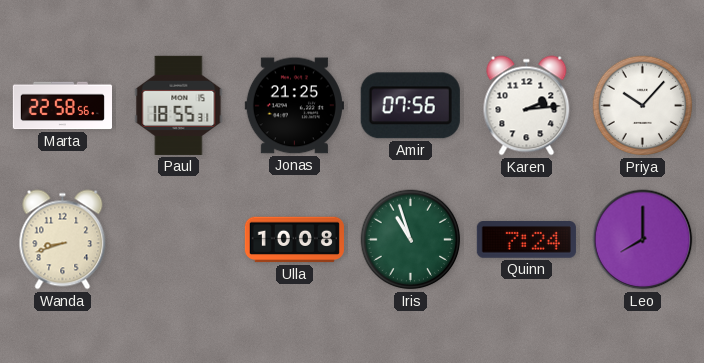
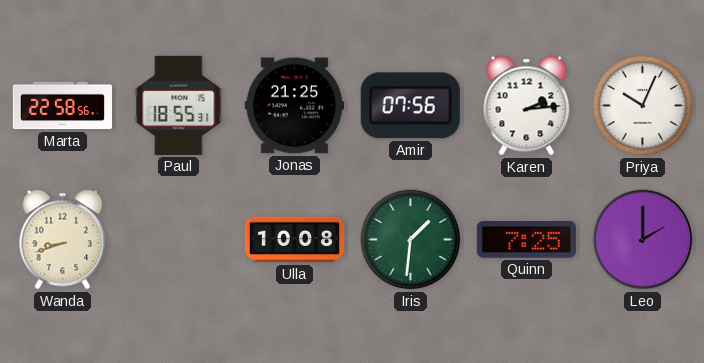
Priya: 10:07 -> 10:04 (643, 106)
Iris: 10:57 -> 1:31 (411, 240)
Quinn: 7:24 -> 7:25 (526, 240)
Leo: 8:00 -> 2:00 (643, 240)
